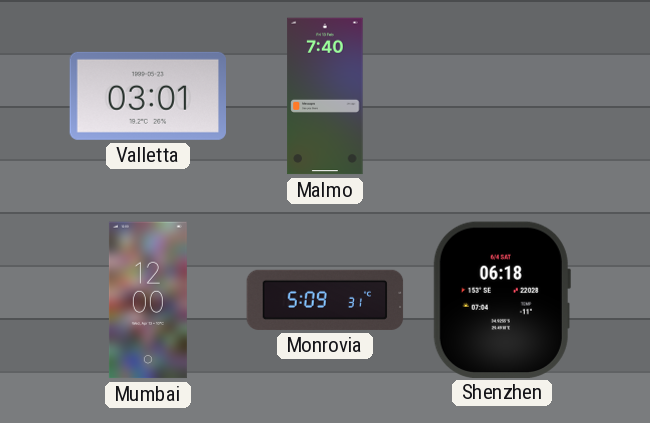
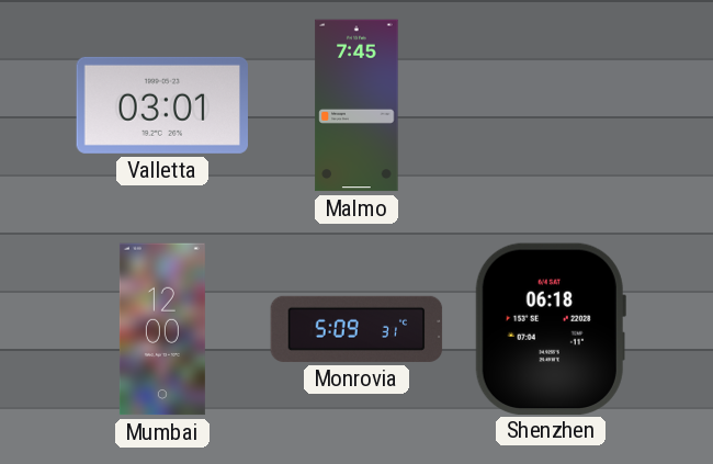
Malmo: 7:40 -> 7:45 (356, 105)
